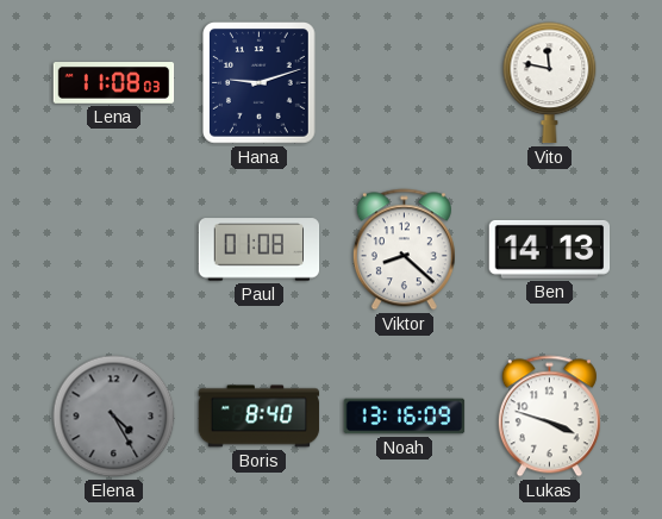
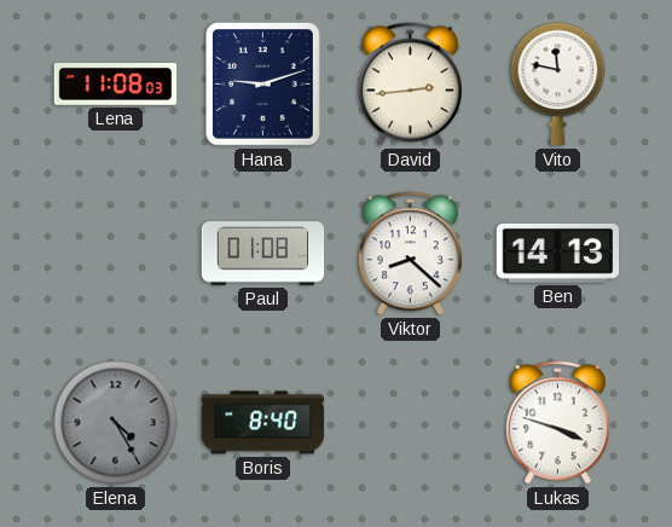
David: none -> 2:44 (410, 85)
Noah: 13:16 -> none (405, 417)
